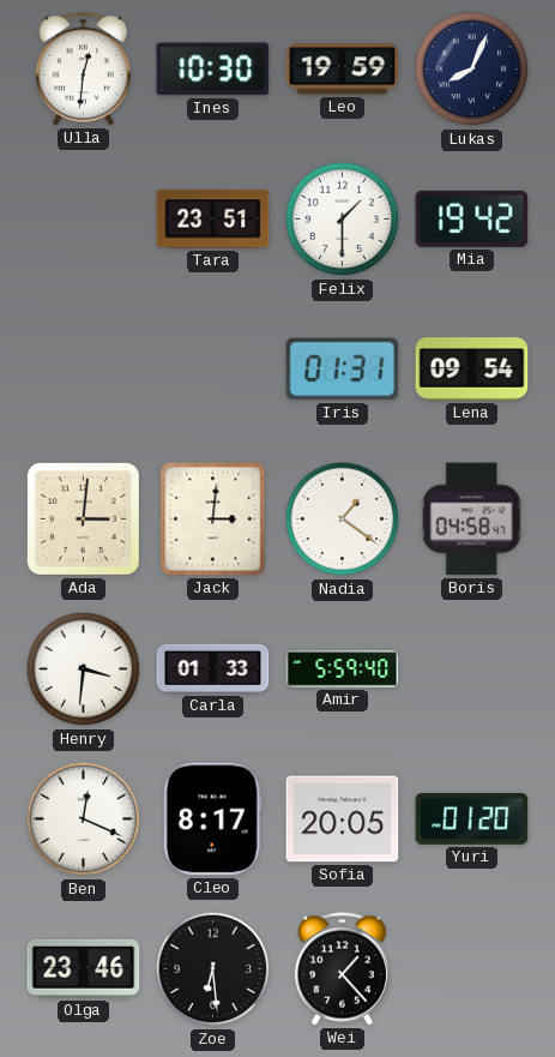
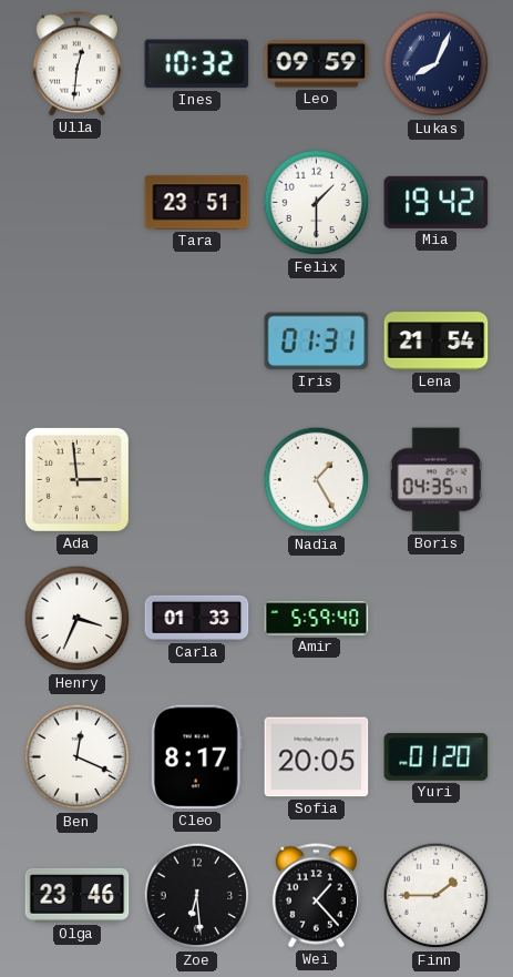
Ines: 10:30 -> 10:32 (197, 64)
Leo: 19:59 -> 09:59 (317, 64)
Lena: 09:54 -> 21:54 (437, 342)
Ada: 3:01 -> 2:59 (76, 479)
Jack: 3:01 -> none (213, 520)
Nadia: 1:21 -> 1:25 (317, 480)
Boris: 04:58 -> 04:35 (435, 480)
Henry: 3:31 -> 3:34 (78, 619)
Finn: none -> 1:45 (437, 896)
